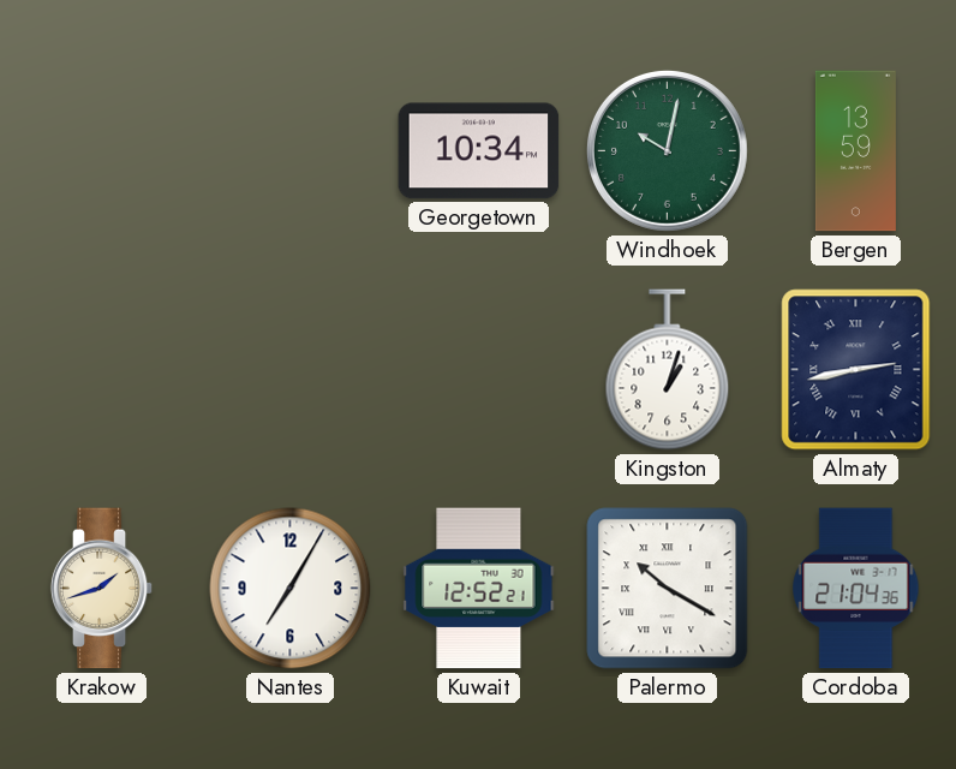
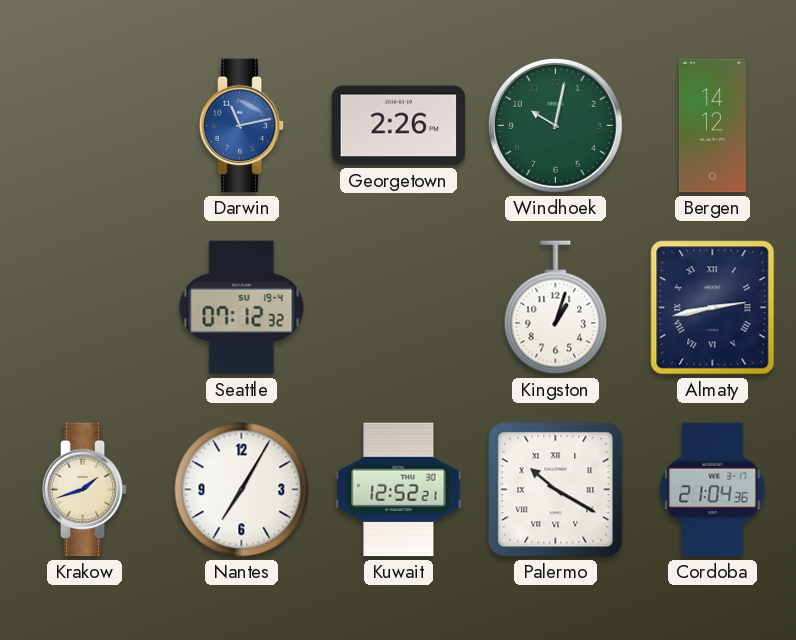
Darwin: none -> 11:13 (242, 126)
Georgetown: 10:34 -> 2:26 (399, 126)
Bergen: 13:59 -> 14:12 (712, 126)
Seattle: none -> 07:12 (242, 308)
